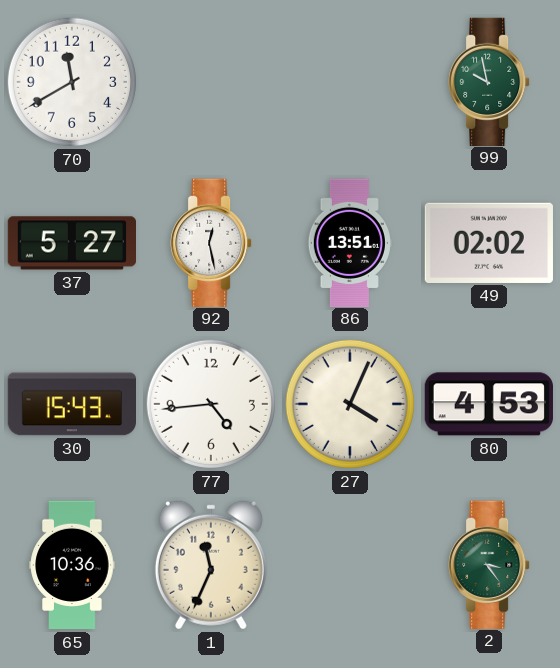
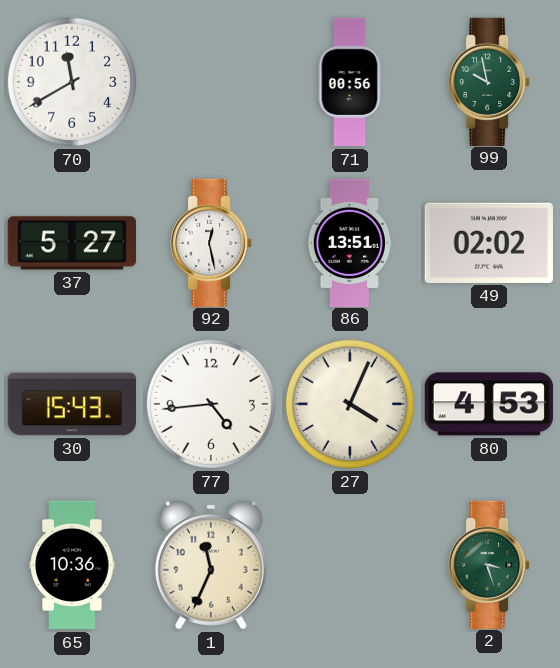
71: none -> 00:56 (350, 82)
2: 3:24 -> 3:27 (489, 564)
